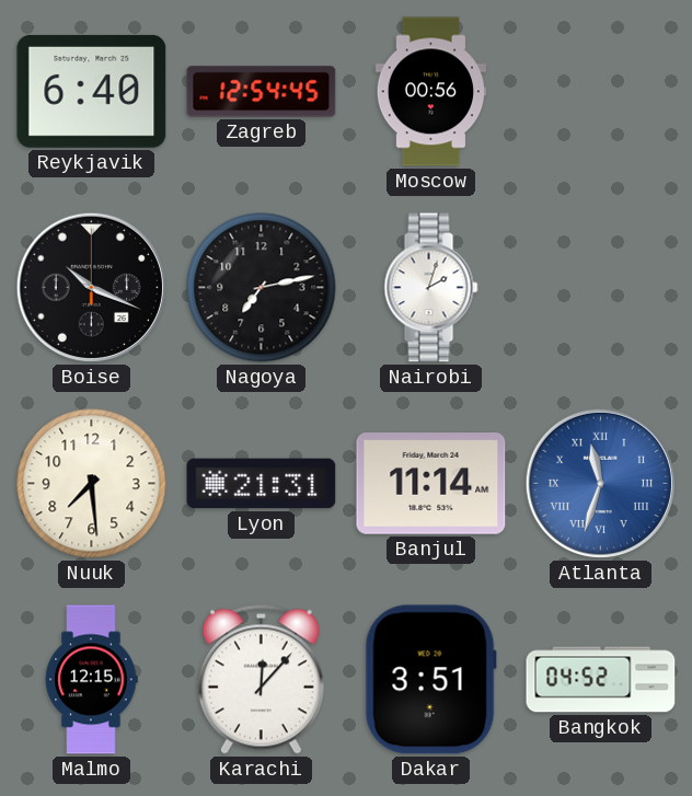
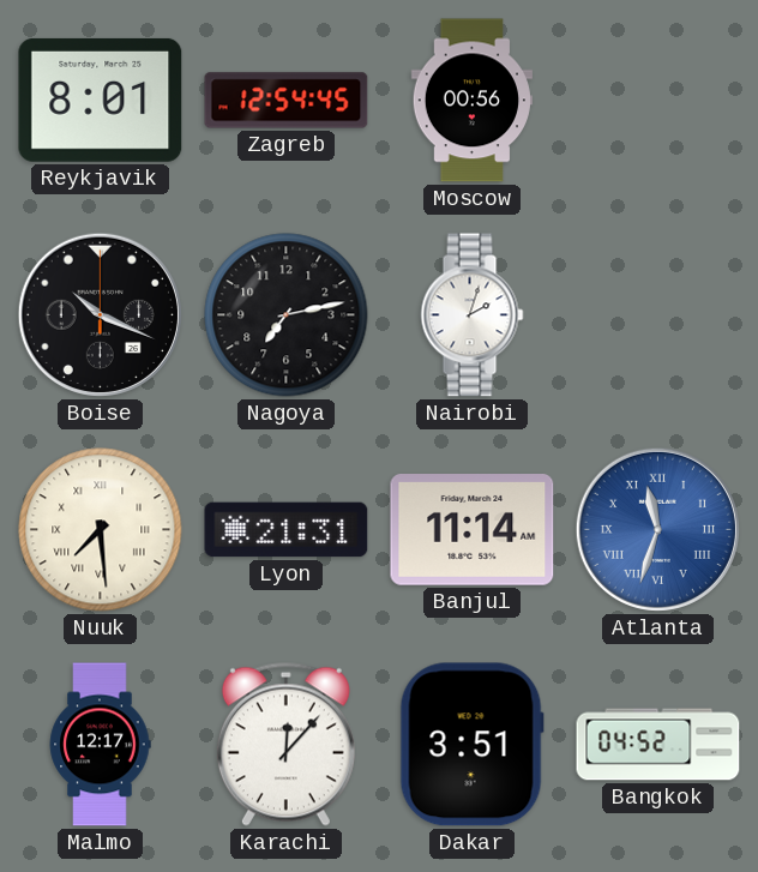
Reykjavik: 6:40 -> 8:01 (101, 100)
Nuuk numerals: Arabic -> Roman (101, 530)
Malmo: 12:15 -> 12:17 (100, 745)
